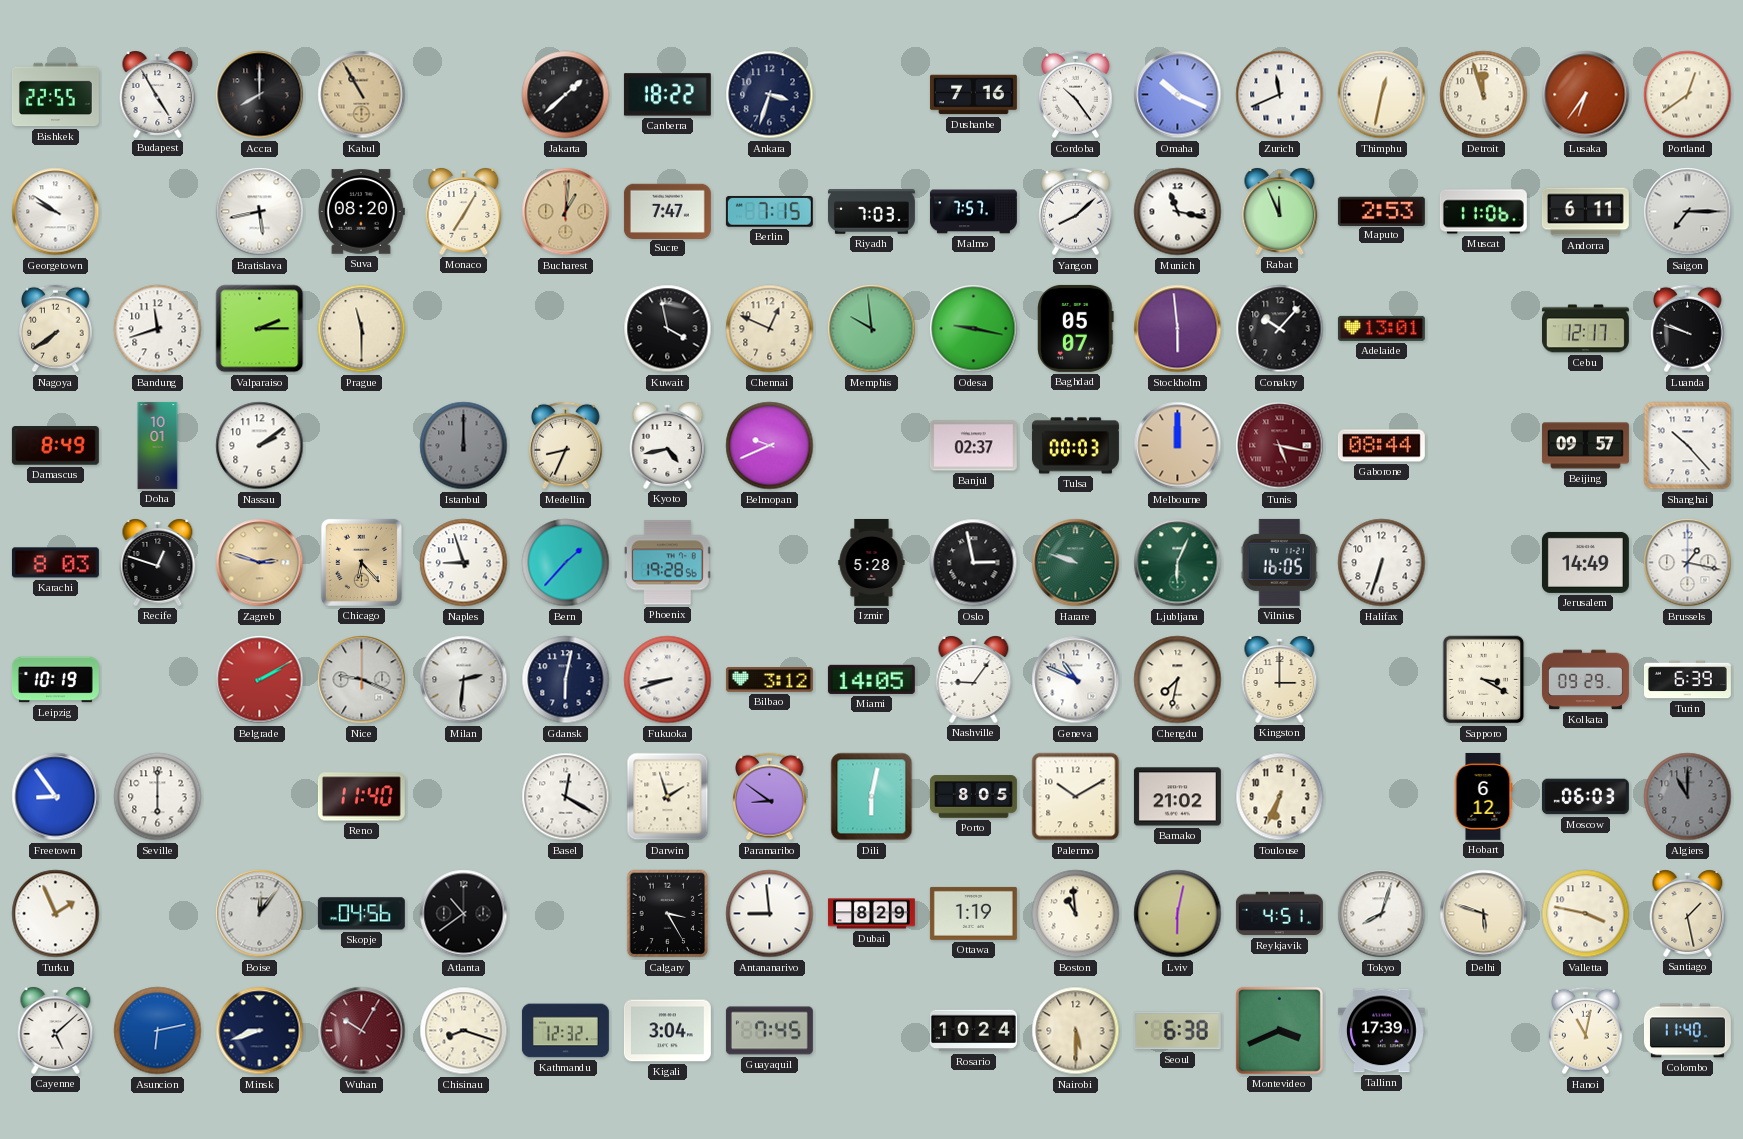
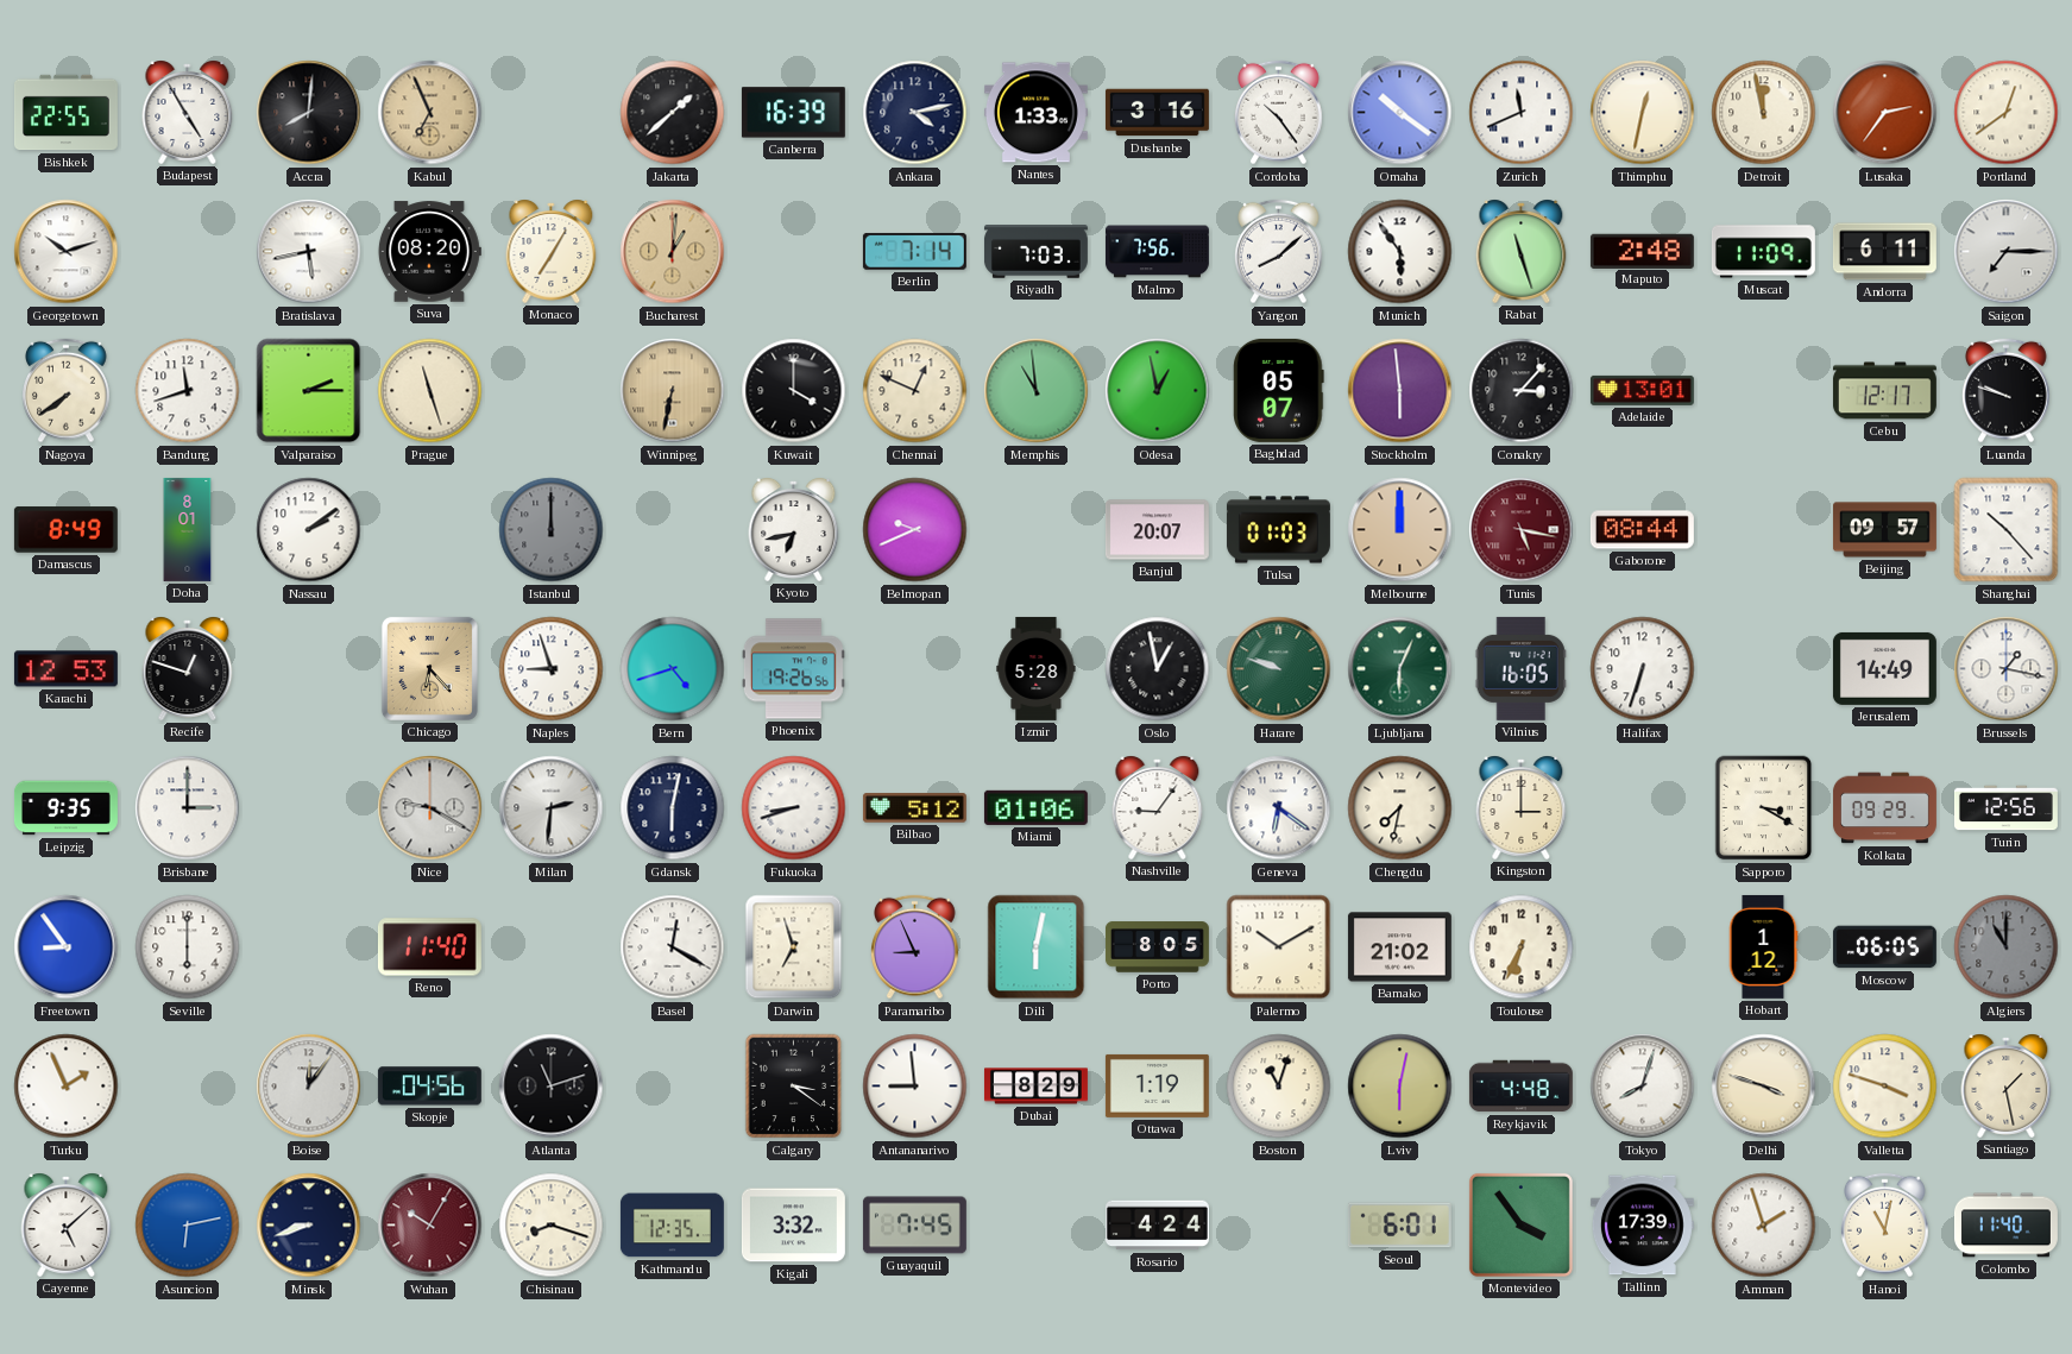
Accra: 8:00 -> 8:01 (309, 113)
Kabul: 10:55 -> 6:56 (430, 113)
Canberra: 18:22 -> 16:39 (793, 113)
Ankara: 3:33 -> 4:13 (915, 113)
Nantes: none -> 1:33 (1035, 113)
Dushanbe: 7:16 -> 3:16 (1157, 113)
Omaha: 10:19 -> 10:21 (1400, 113)
Detroit: 11:57 -> 11:58 (1764, 113)
Lusaka: 6:36 -> 2:36 (1885, 113)
Georgetown: 9:51 -> 10:12 (67, 252)
Sucre: 7:47 -> none (667, 211)
Berlin: 7:15 -> 7:14 (914, 251)
Malmo: 7:57 -> 7:56 (1157, 252)
Munich: 11:17 -> 5:54 (1400, 252)
Rabat: 11:56 -> 11:27 (1522, 251)
Maputo: 2:53 -> 2:48 (1642, 251)
Muscat: 11:06 -> 11:09 (1763, 252)
Prague: 11:30 -> 11:27 (430, 391)
Winnipeg: none -> 6:32 (673, 391)
Kuwait: 3:58 -> 4:00 (794, 391)
Memphis: 9:59 -> 10:59 (1037, 391)
Odesa: 9:17 -> 12:58 (1158, 391)
Conakry: 10:07 -> 3:07 (1522, 391)
Doha: 10:01 -> 8:01 (188, 530)
Medellin: 8:34 -> none (566, 446)
Kyoto: 4:43 -> 6:43 (794, 529)
Banjul: 02:37 -> 20:07 (1157, 530)
Tulsa: 00:03 -> 01:03 (1278, 530)
Karachi: 8:03 -> 12:53 (65, 669)
Zagreb: 2:48 -> none (260, 563)
Bern: 1:37 -> 4:42 (673, 669)
Phoenix: 19:28 -> 19:26 (793, 669)
Oslo: 2:58 -> 12:58 (1158, 669)
Leipzig: 10:19 -> 9:35 (65, 808)
Brisbane: none -> 3:00 (188, 808)
Belgrade: 2:10 -> none (260, 680)
Nice: 9:19 -> 9:20 (430, 808)
Bilbao: 3:12 -> 5:12 (914, 808)
Miami: 14:05 -> 01:06 (1035, 807)
Geneva: 10:49 -> 6:21 (1279, 808)
Turin: 6:39 -> 12:56 (2005, 808)
Darwin: 1:57 -> 6:57 (794, 947)
Paramaribo: 8:51 -> 8:56 (915, 947)
Hobart: 6:12 -> 1:12 (1763, 946)
Moscow: 06:03 -> 06:05 (1884, 947)
Atlanta: 10:39 -> 11:12 (552, 1087)
Calgary: 3:25 -> 3:21 (794, 1087)
Boston: 10:59 -> 11:03 (1279, 1087)
Reykjavik: 4:51 -> 4:48 (1520, 1087)
Delhi: 5:48 -> 3:48 (1764, 1087)
Valletta: 3:47 -> 3:48 (1885, 1087)
Kathmandu: 12:32 -> 12:35 (672, 1226)
Kigali: 3:04 -> 3:32 (793, 1226)
Rosario: 10:24 -> 4:24 (1157, 1226)
Nairobi: 5:30 -> none (1076, 1031)
Seoul: 6:38 -> 6:01 (1399, 1226)
Montevideo: 3:41 -> 3:54 (1520, 1224)
Amman: none -> 1:57 (1764, 1226)
